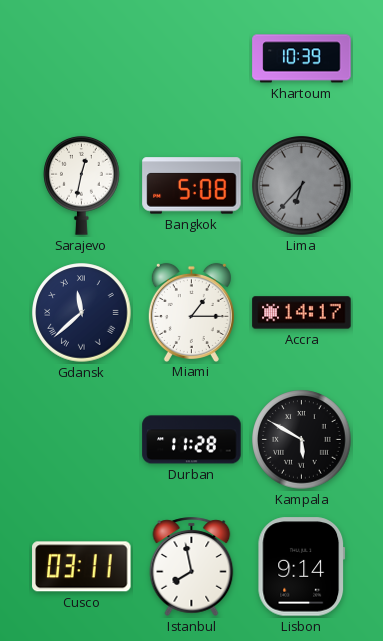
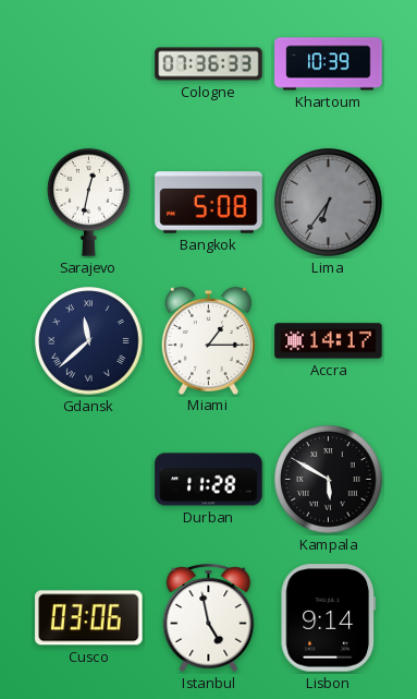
Cologne: none -> 07:36 (209, 64)
Lima: 6:37 -> 6:36 (329, 203)
Cusco: 03:11 -> 03:06 (89, 618)
Istanbul: 7:58 -> 4:58 (209, 617)
